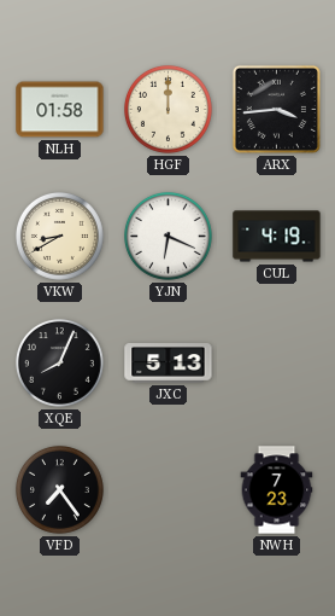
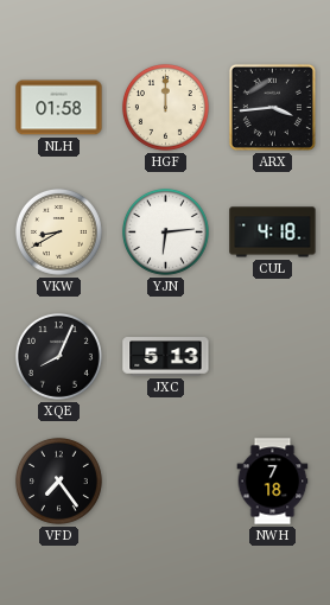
YJN: 6:19 -> 6:14 (165, 231)
CUL: 4:19 -> 4:18 (273, 233)
NWH: 7:23 -> 7:18 (273, 482)
